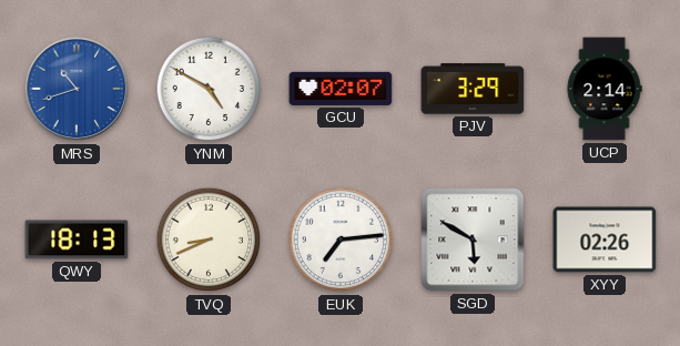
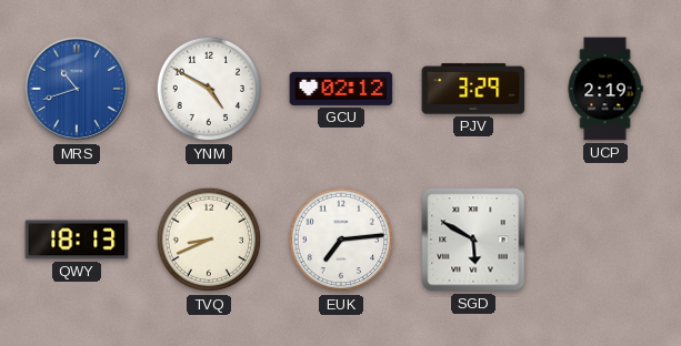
GCU: 02:07 -> 02:12 (341, 89)
UCP: 2:14 -> 2:19 (605, 89)
XYY: 02:26 -> none (605, 240)
